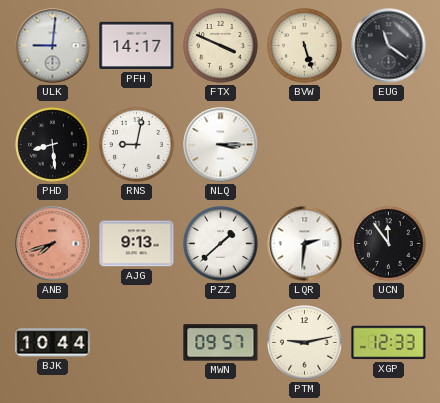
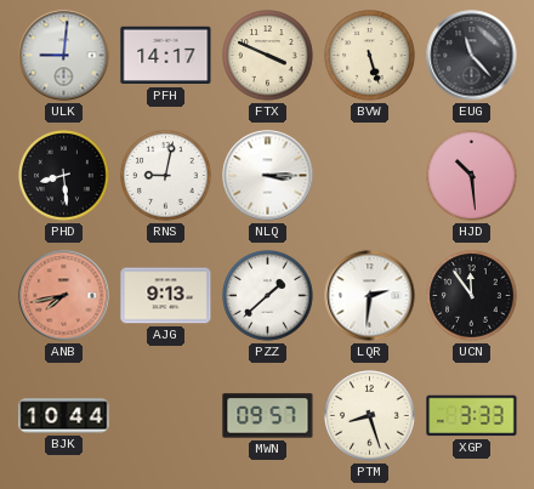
EUG: 11:21 -> 11:23 (472, 56)
HJD: none -> 10:29 (472, 176)
ANB: 7:42 -> 7:43 (64, 296)
PTM: 9:13 -> 8:27 (370, 416)
XGP: 12:33 -> 3:33 (472, 416)
